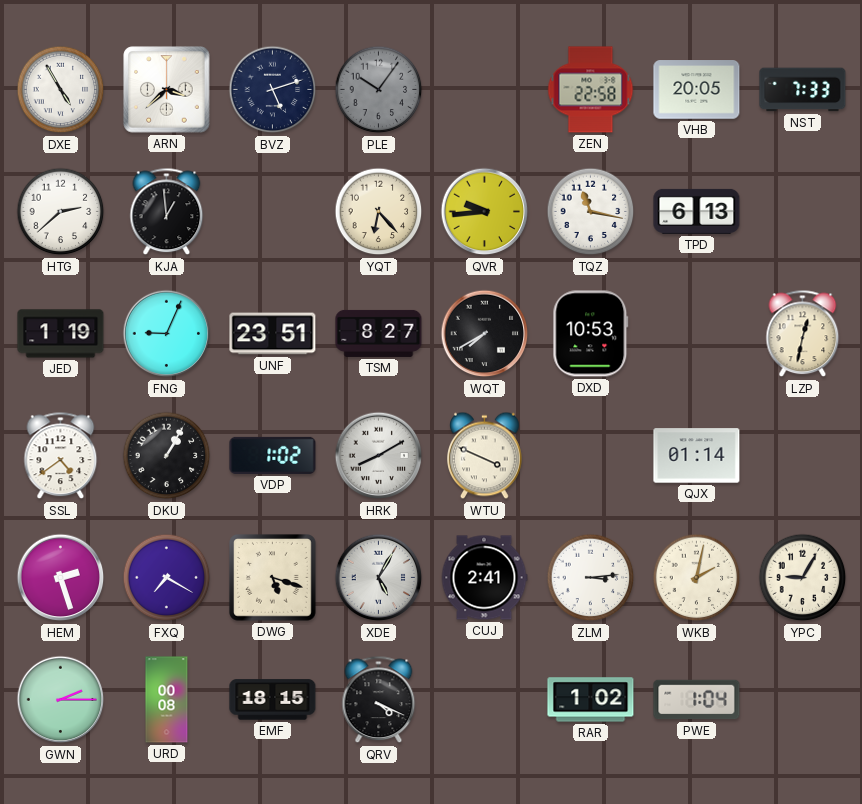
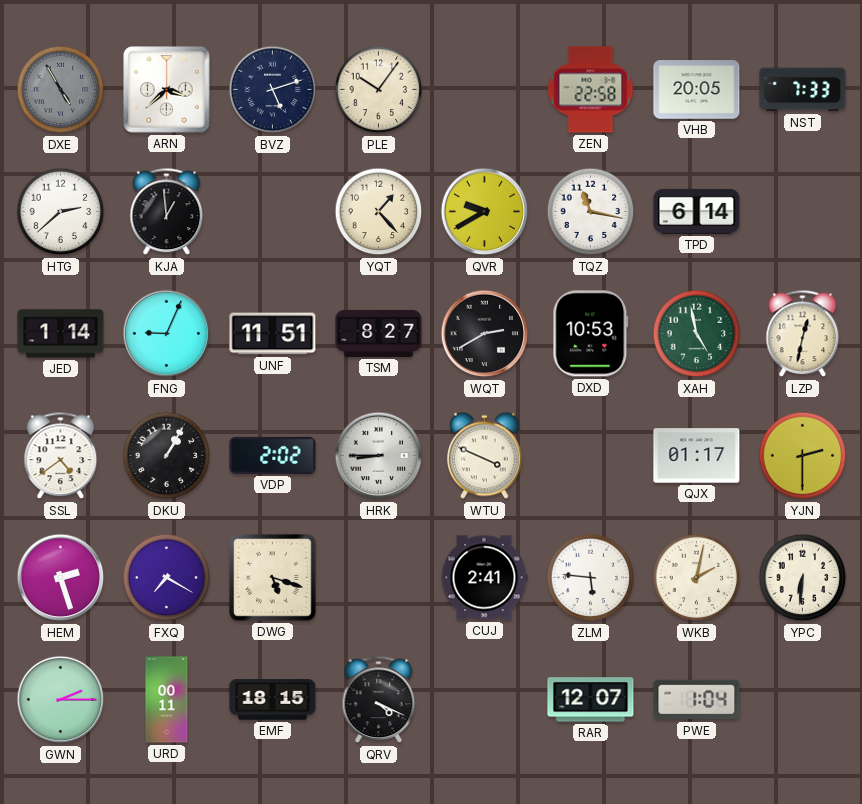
DXE dial: white -> grey (61, 90)
PLE dial: grey -> cream (379, 90)
YQT: 6:23 -> 1:23 (379, 212)
QVR: 9:44 -> 9:40 (485, 212)
TPD: 6:13 -> 6:14 (697, 211)
JED: 1:19 -> 1:14 (61, 334)
UNF: 23:51 -> 11:51 (273, 334)
WQT: 7:40 -> 2:40 (485, 334)
XAH: none -> 4:58 (697, 334)
VDP: 1:02 -> 2:02 (273, 455)
HRK: 8:10 -> 8:45 (379, 456)
QJX: 01:14 -> 01:17 (697, 456)
YJN: none -> 2:30 (803, 456)
XDE: 5:05 -> none (379, 578)
ZLM: 3:14 -> 5:46 (591, 578)
YPC: 9:05 -> 6:31 (803, 578)
URD: 00:08 -> 00:11 (167, 700)
RAR: 1:02 -> 12:07 (591, 700)
